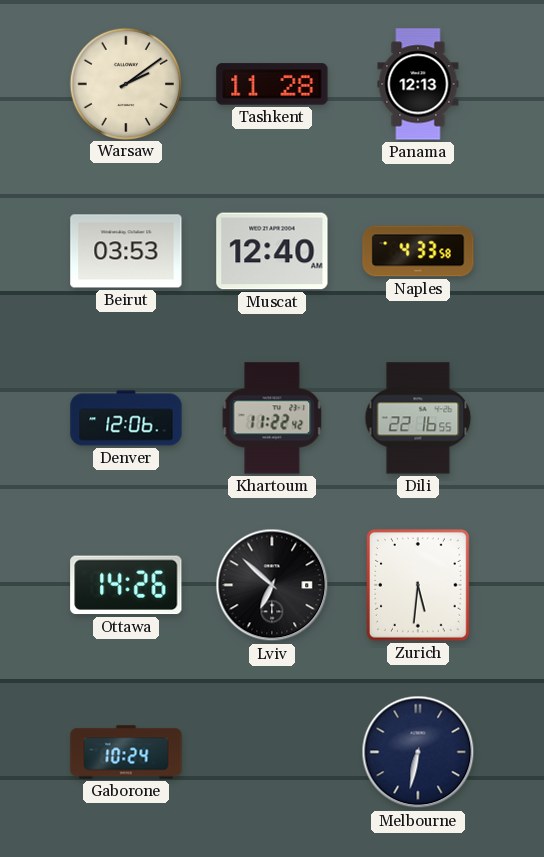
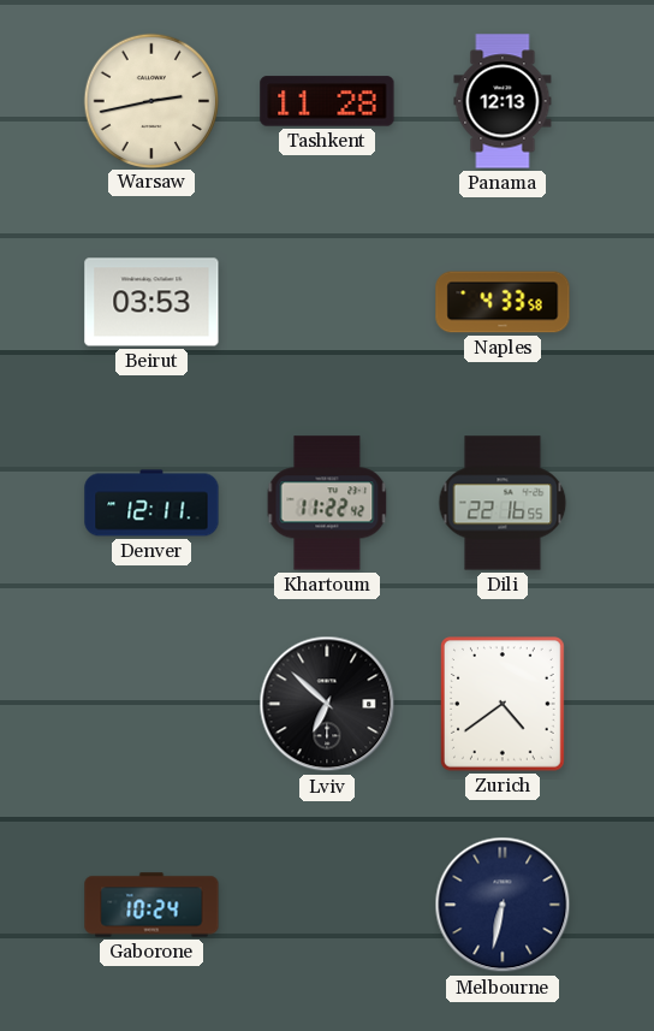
Warsaw: 2:09 -> 2:43 (150, 100)
Muscat: 12:40 -> none (272, 251)
Denver: 12:06 -> 12:11 (151, 503)
Ottawa: 14:26 -> none (126, 585)
Zurich: 5:31 -> 4:39 (504, 705)
